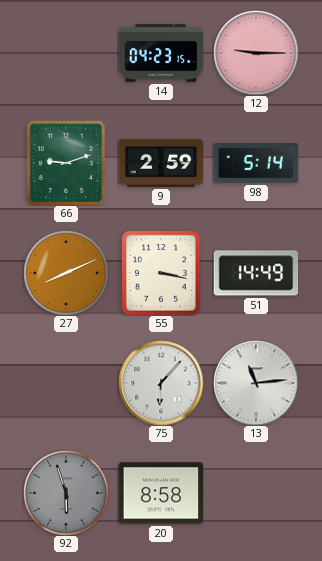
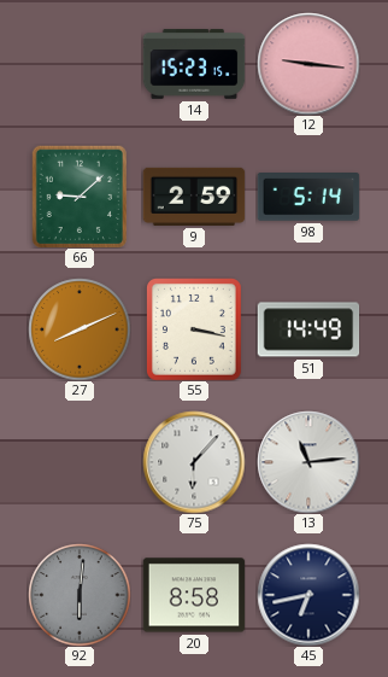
14: 04:23 -> 15:23 (194, 64)
12: 9:15 -> 9:16 (308, 64)
66: 9:12 -> 9:08 (78, 197)
92: 5:57 -> 6:01 (80, 595)
45: none -> 6:43 (308, 595)
